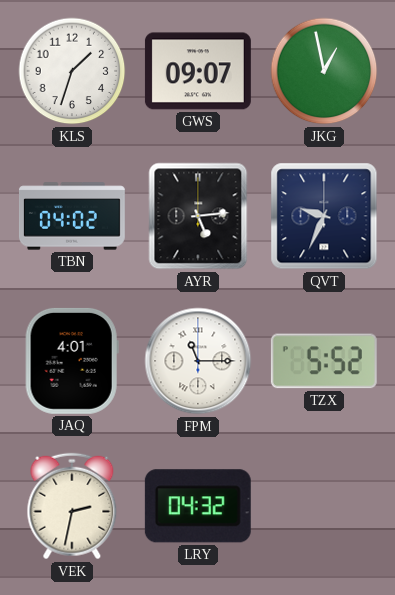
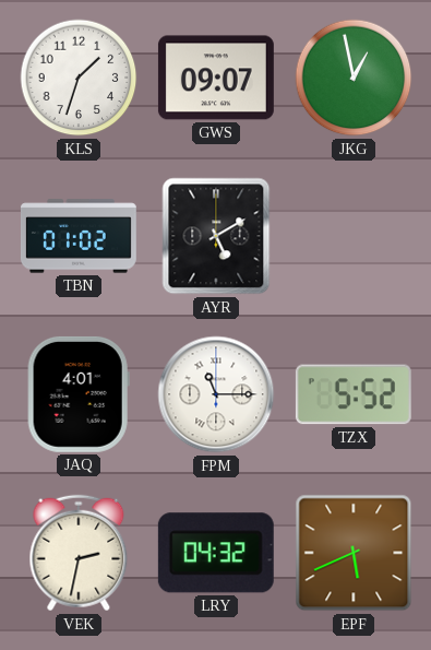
TBN: 04:02 -> 01:02 (79, 236)
AYR: 5:14 -> 5:10 (216, 236)
QVT: 9:34 -> none (324, 216)
EPF: none -> 5:41 (354, 553)
